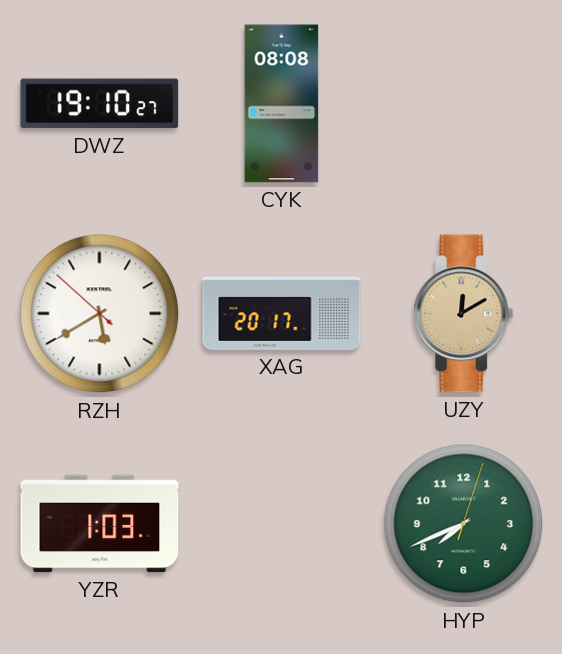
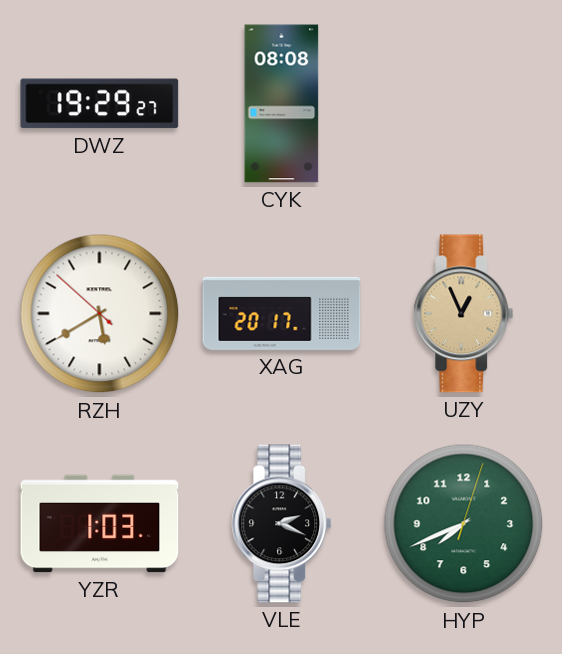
DWZ: 19:10 -> 19:29 (100, 104)
UZY: 12:10 -> 12:56 (464, 314)
VLE: none -> 2:19 (282, 524)
